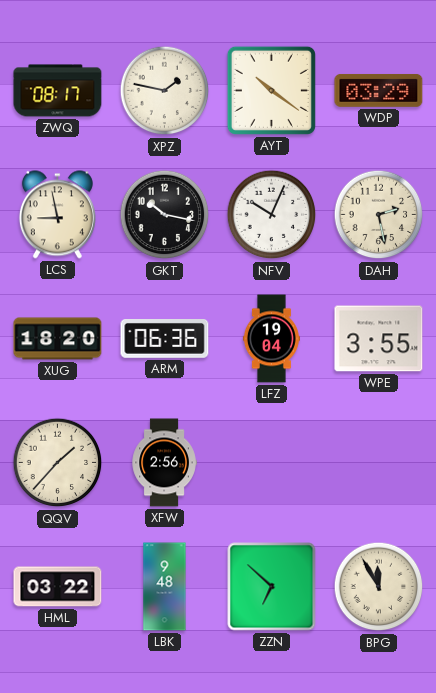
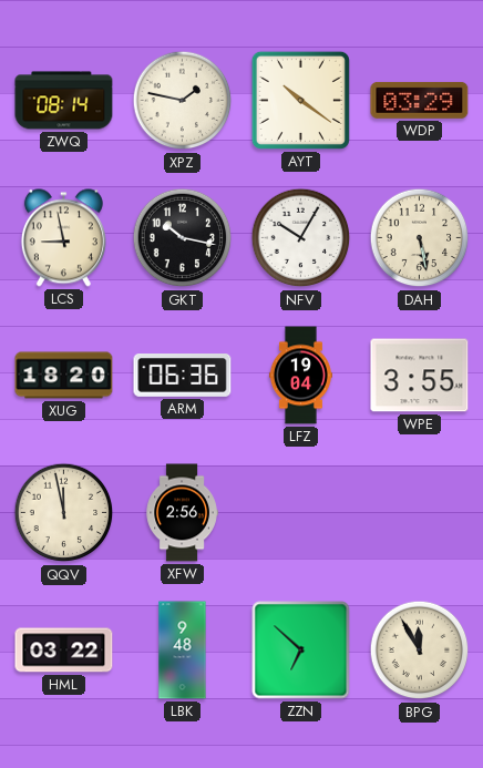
ZWQ: 08:17 -> 08:14 (64, 101)
NFV: 10:04 -> 10:05 (301, 238)
DAH: 2:28 -> 5:28 (420, 238)
QQV: 1:37 -> 11:58 (64, 513)
